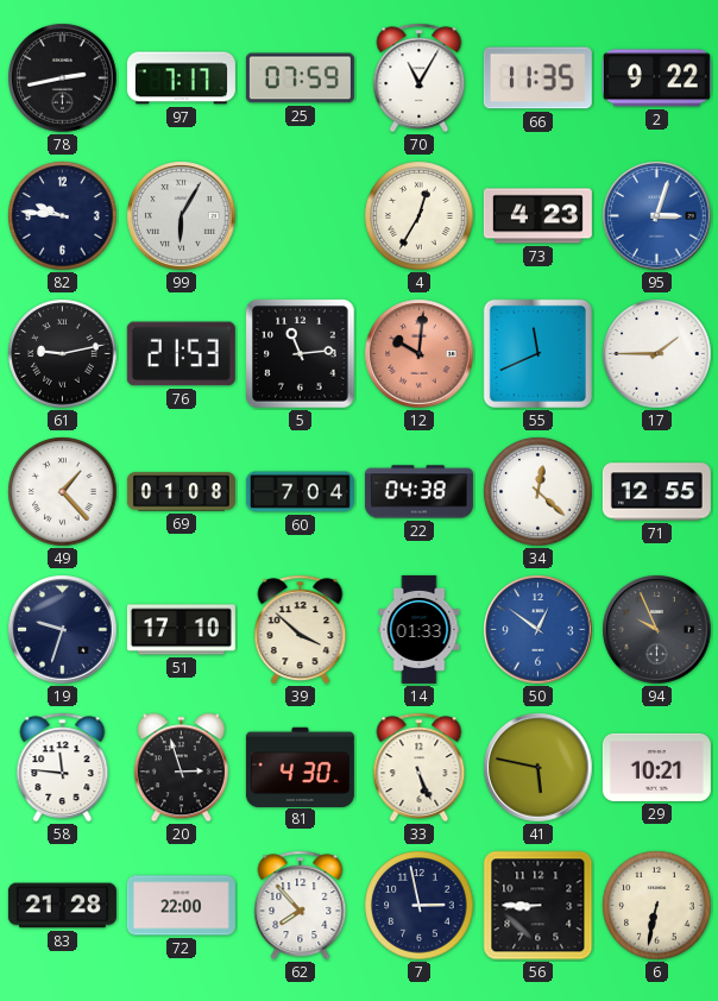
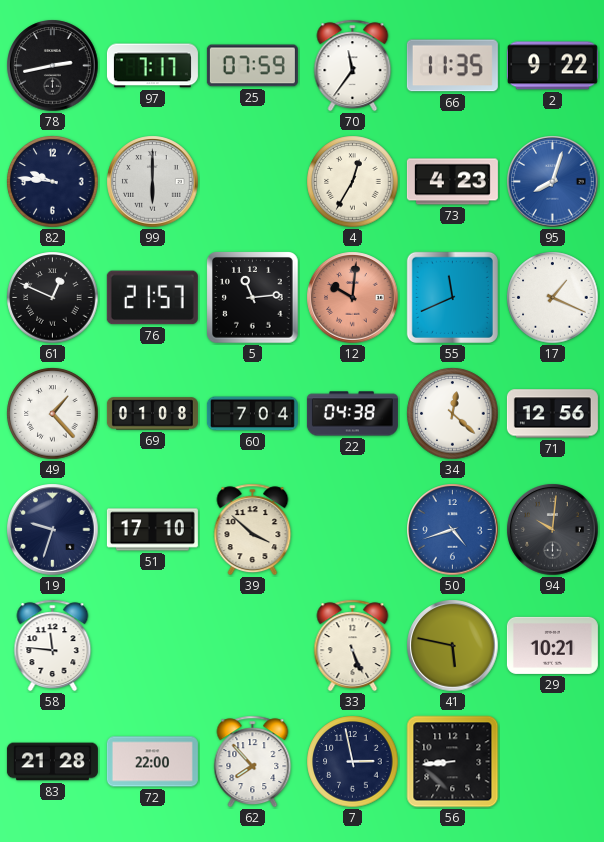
70: 11:05 -> 11:36 (353, 66)
99: 6:05 -> 6:00 (153, 182)
95: 3:03 -> 8:03 (553, 182)
61: 9:13 -> 12:49 (53, 298)
76: 21:53 -> 21:57 (152, 298)
17: 1:45 -> 1:19 (553, 298)
71: 12:55 -> 12:56 (552, 414)
14: 01:33 -> none (420, 629)
50: 12:51 -> 4:42 (453, 530)
94: 9:56 -> 10:01 (553, 530)
20: 2:57 -> none (181, 768)
81: 4:30 -> none (300, 767)
56: 8:45 -> 8:44 (453, 762)
6: 6:32 -> none (657, 906)
